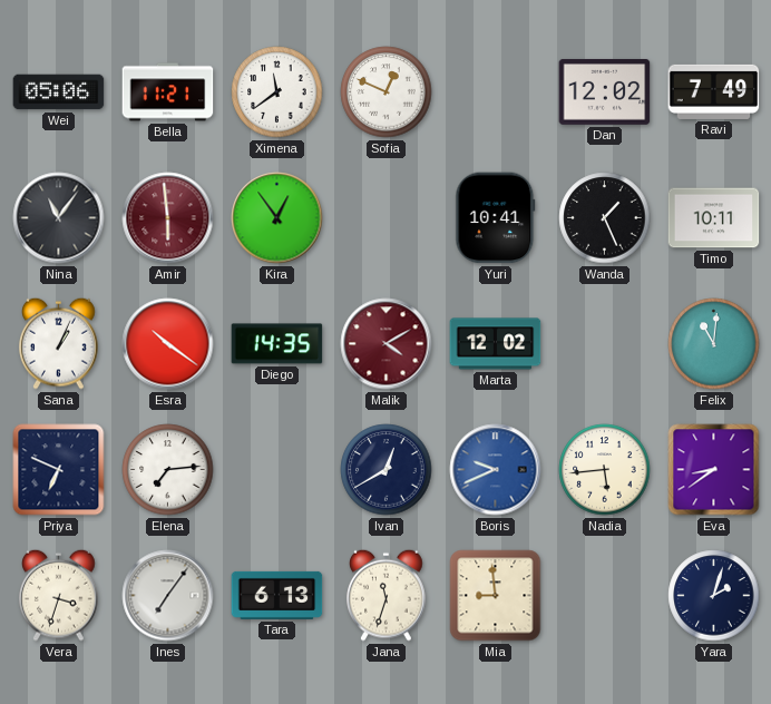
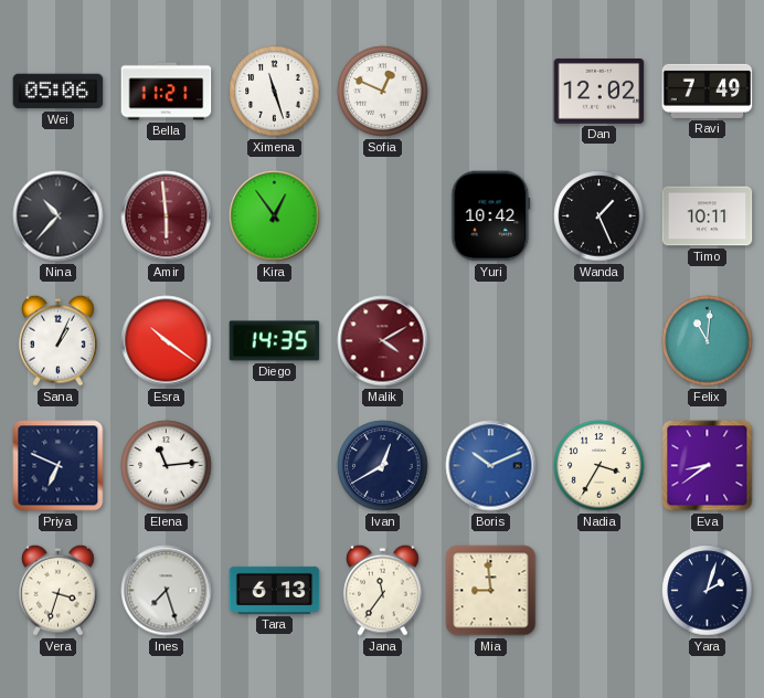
Ximena: 11:39 -> 11:27 (275, 92)
Nina: 11:06 -> 10:37 (59, 216)
Yuri: 10:41 -> 10:42 (491, 216)
Marta: 12:02 -> none (496, 344)
Elena: 7:14 -> 11:14 (167, 466)
Boris: 9:41 -> 10:11 (491, 466)
Nadia: 5:44 -> 3:35 (599, 466)
Ines: 7:06 -> 7:27 (167, 591)
Jana: 11:33 -> 11:36 (383, 590)
